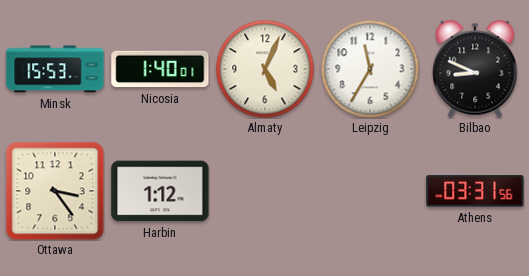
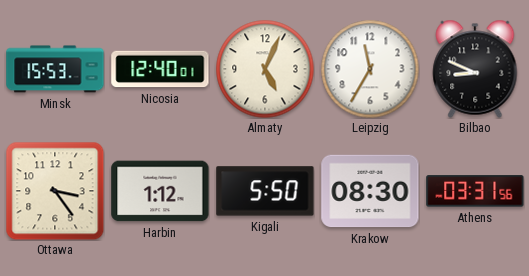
Nicosia: 1:40 -> 12:40 (160, 69)
Kigali: none -> 5:50 (265, 191)
Krakow: none -> 08:30 (370, 191)
